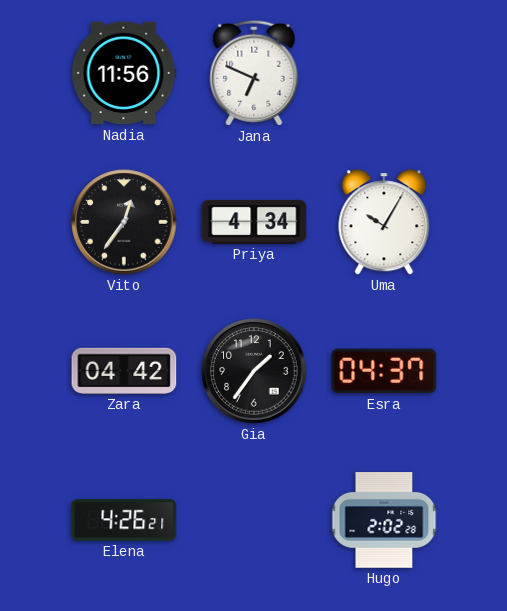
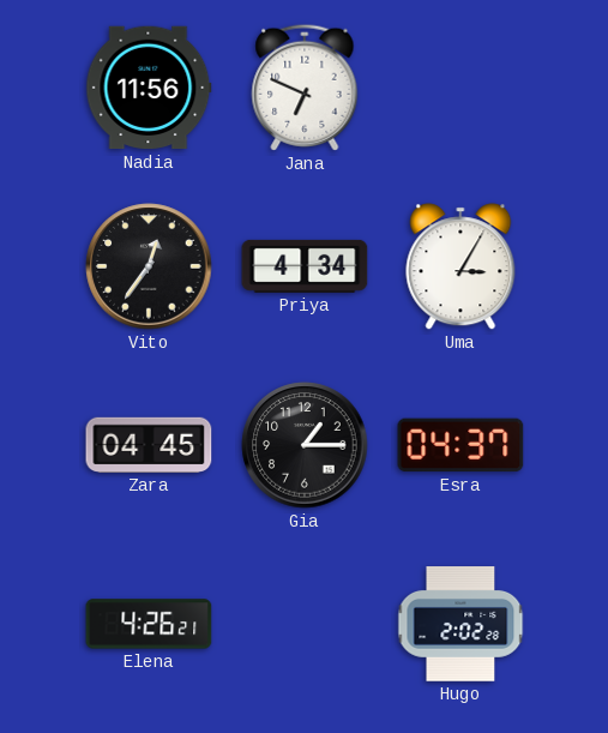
Uma: 10:05 -> 3:05 (460, 266)
Zara: 04:42 -> 04:45 (149, 445)
Gia: 1:36 -> 1:15 (305, 445)
